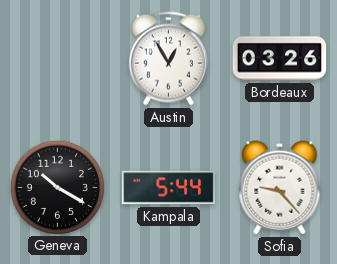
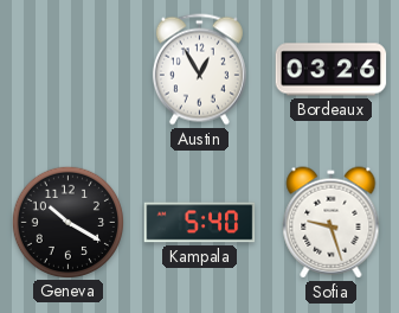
Kampala: 5:44 -> 5:40 (200, 223)
Sofia: 9:23 -> 9:27 (332, 223)
